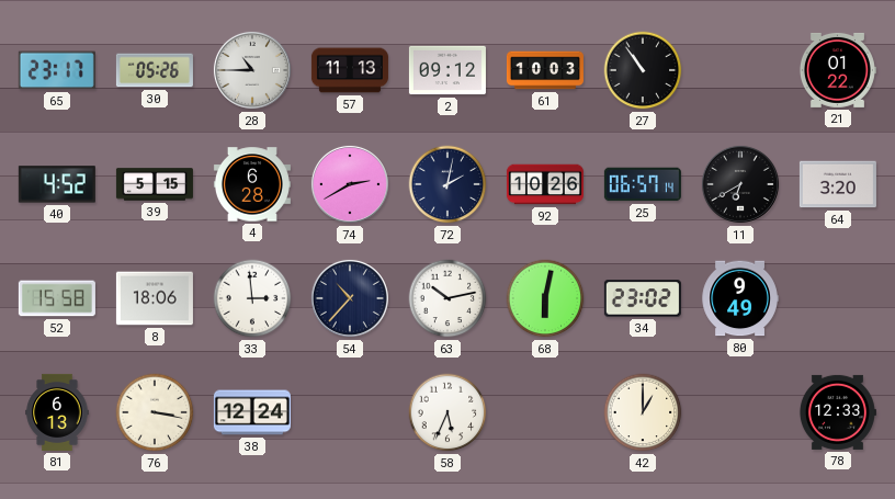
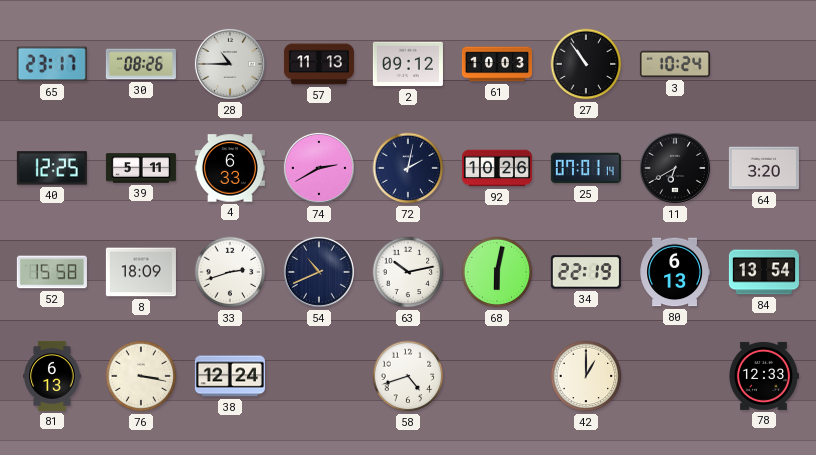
30: 05:26 -> 08:26 (141, 64)
3: none -> 10:24 (675, 64)
21: 01:22 -> none (837, 70)
40: 4:52 -> 12:25 (52, 168)
39: 5:15 -> 5:11 (141, 168)
4: 6:28 -> 6:33 (230, 168)
25: 06:57 -> 07:01 (586, 168)
8: 18:06 -> 18:09 (141, 272)
33: 2:59 -> 2:42 (230, 272)
54: 10:37 -> 10:41 (319, 272)
34: 23:02 -> 22:19 (586, 272)
80: 9:49 -> 6:13 (675, 272)
84: none -> 13:54 (764, 272)
58: 5:34 -> 4:42 (408, 376)
